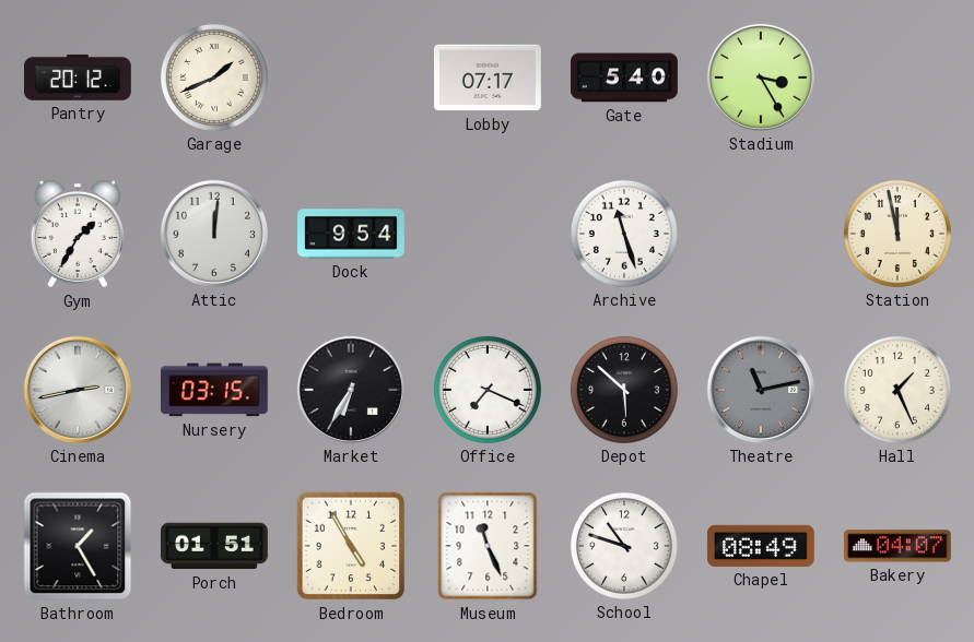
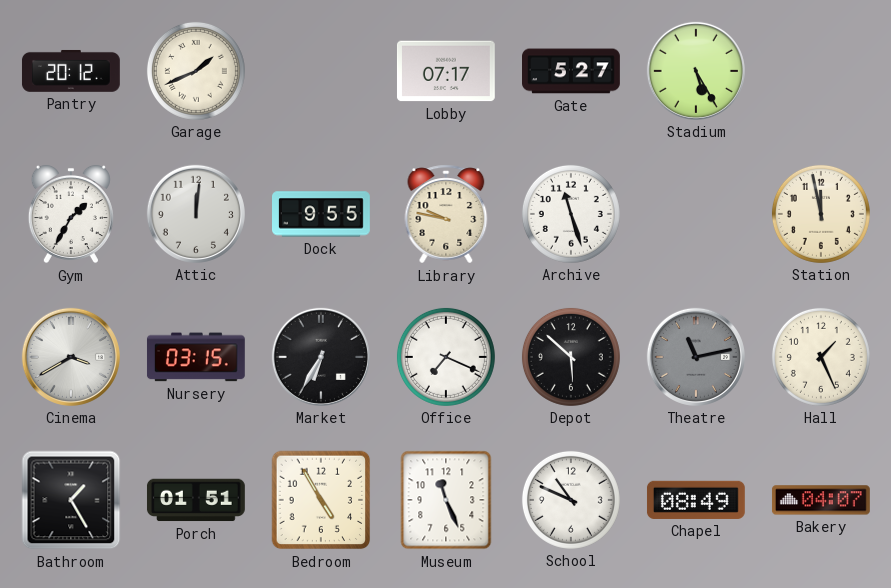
Gate: 5:40 -> 5:27 (572, 71)
Stadium: 3:25 -> 5:25 (696, 71)
Dock: 9:54 -> 9:55 (322, 214)
Library: none -> 9:47 (446, 214)
Cinema: 2:43 -> 3:40 (71, 357)
School: 10:48 -> 10:49 (571, 500)
